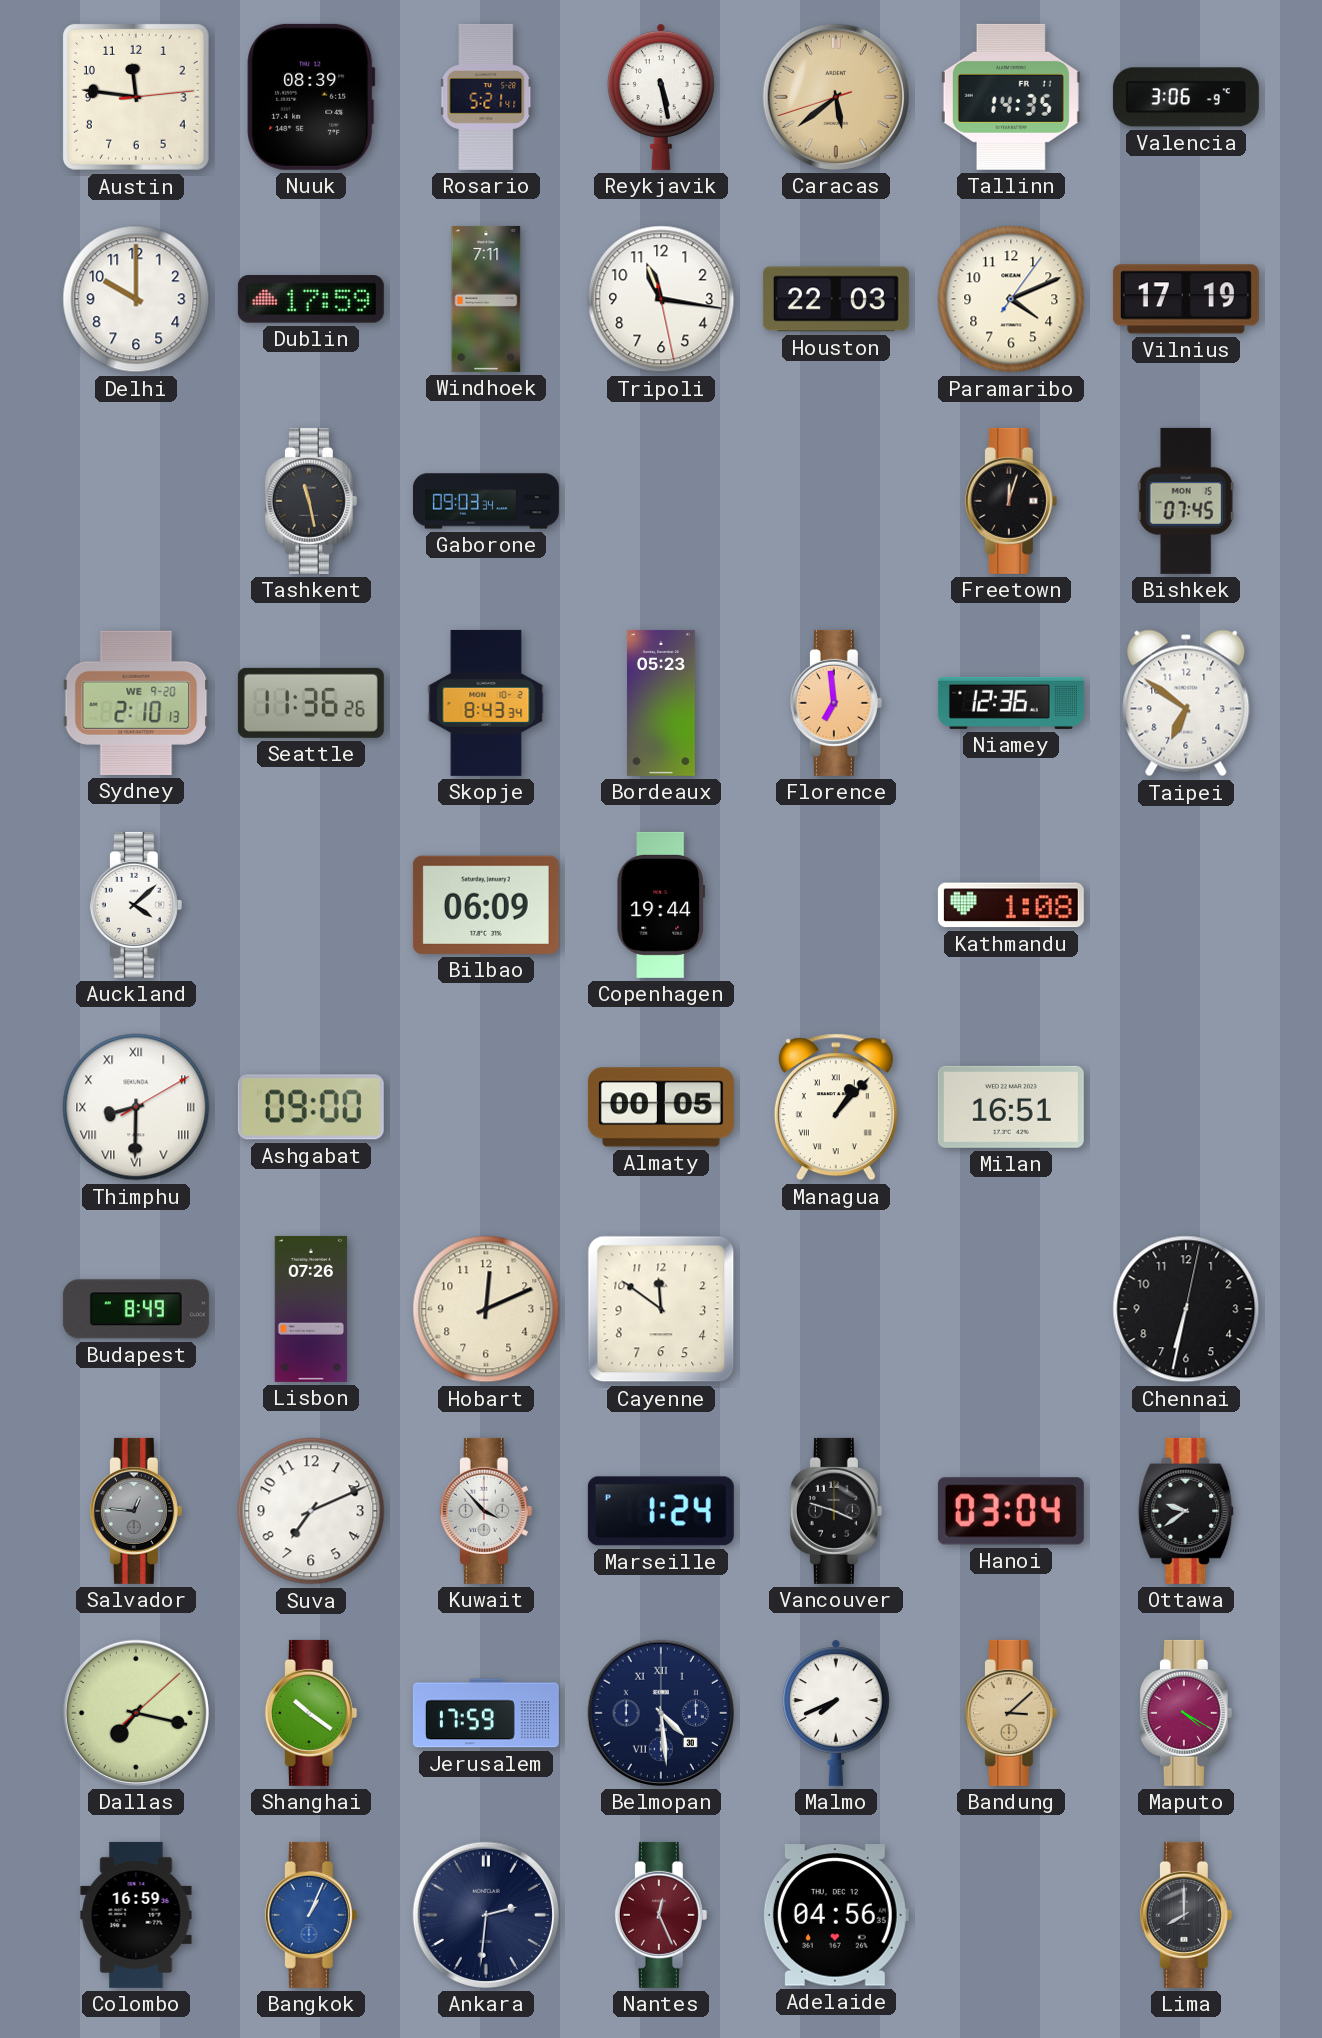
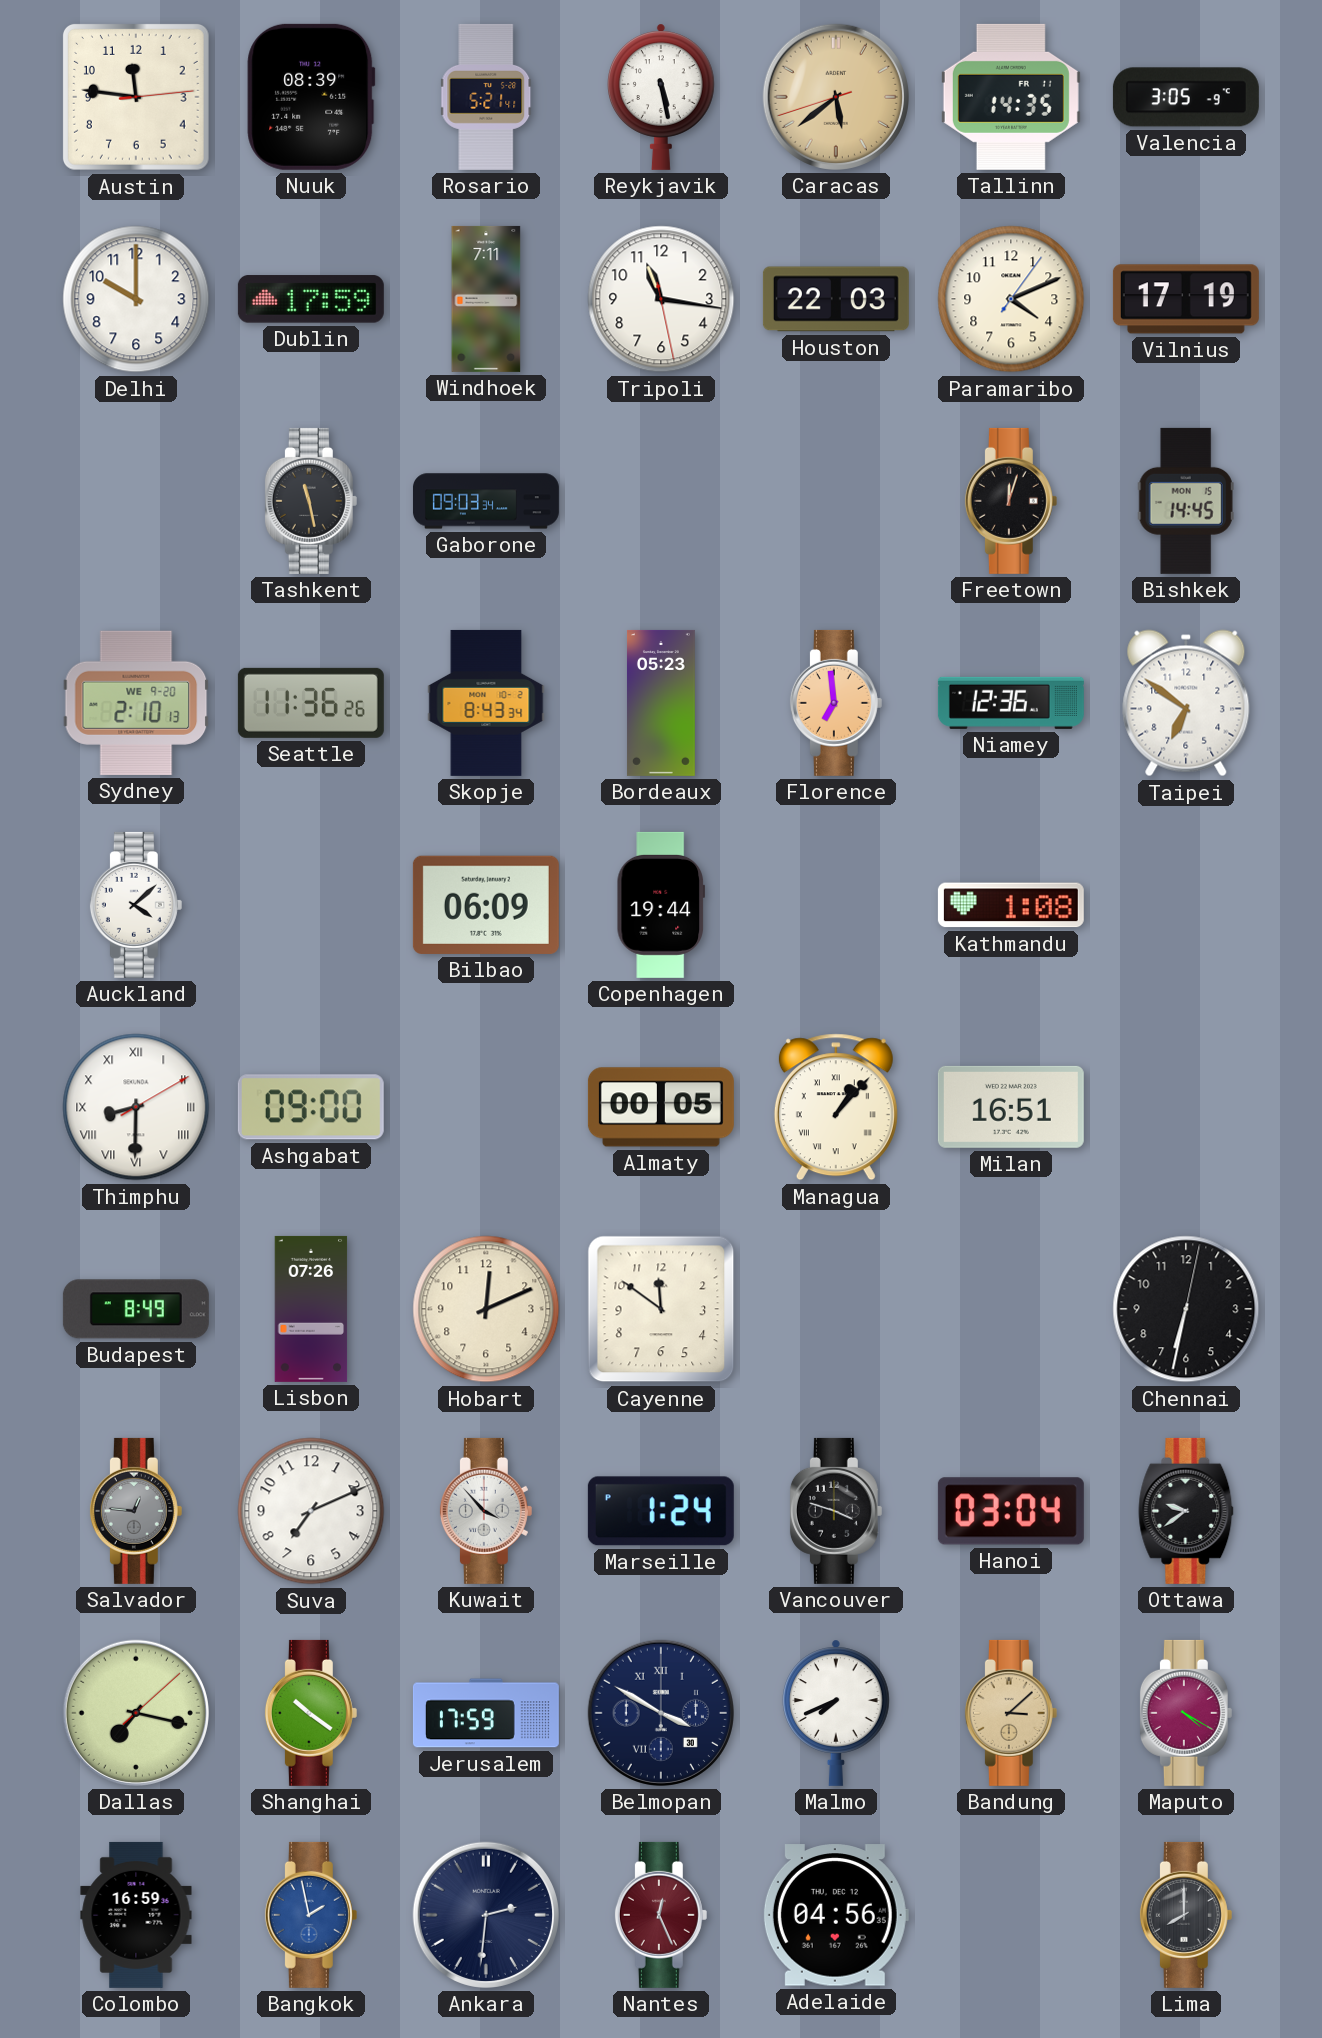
Valencia: 3:06 -> 3:05 (1186, 97)
Bishkek: 07:45 -> 14:45 (1186, 501)
Belmopan: 4:29 -> 3:50 (661, 1713)
Bangkok: 1:04 -> 1:58 (311, 1915)
